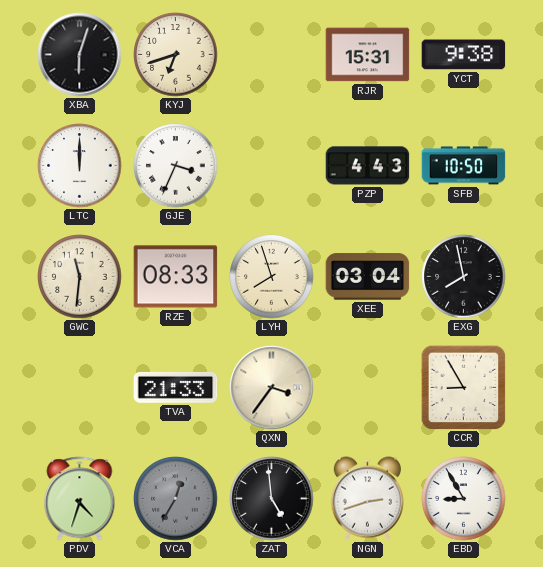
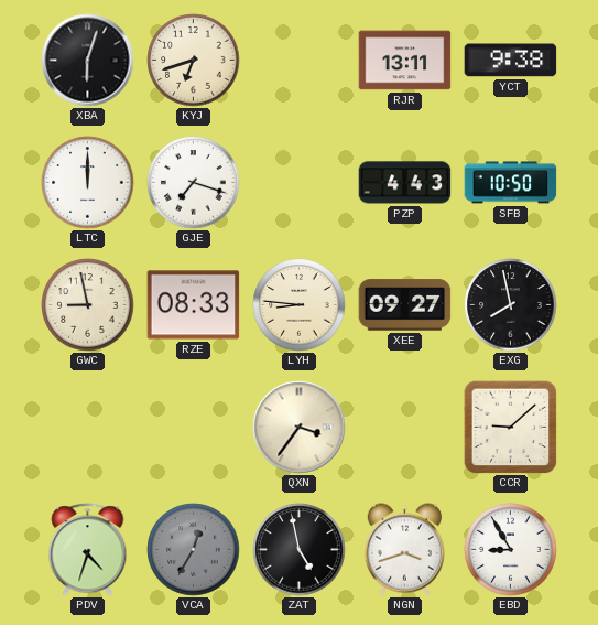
RJR: 15:31 -> 13:11 (405, 61)
GJE: 3:34 -> 7:18 (194, 183)
GWC: 11:31 -> 8:58 (88, 305)
LYH: 7:57 -> 8:46 (300, 305)
XEE: 03:04 -> 09:27 (405, 305)
TVA: 21:33 -> none (176, 387)
CCR: 8:55 -> 9:08 (510, 427)
ZAT: 4:59 -> 4:58 (300, 550)
NGN: 2:42 -> 3:42 (404, 550)
